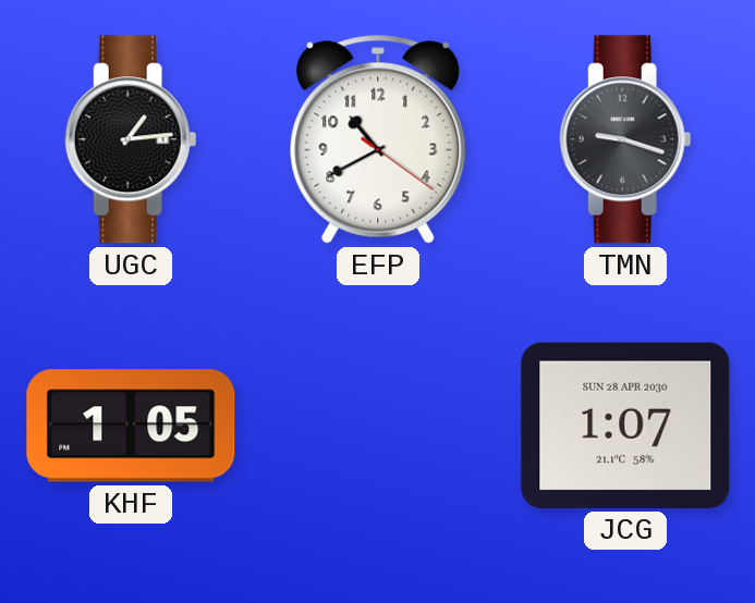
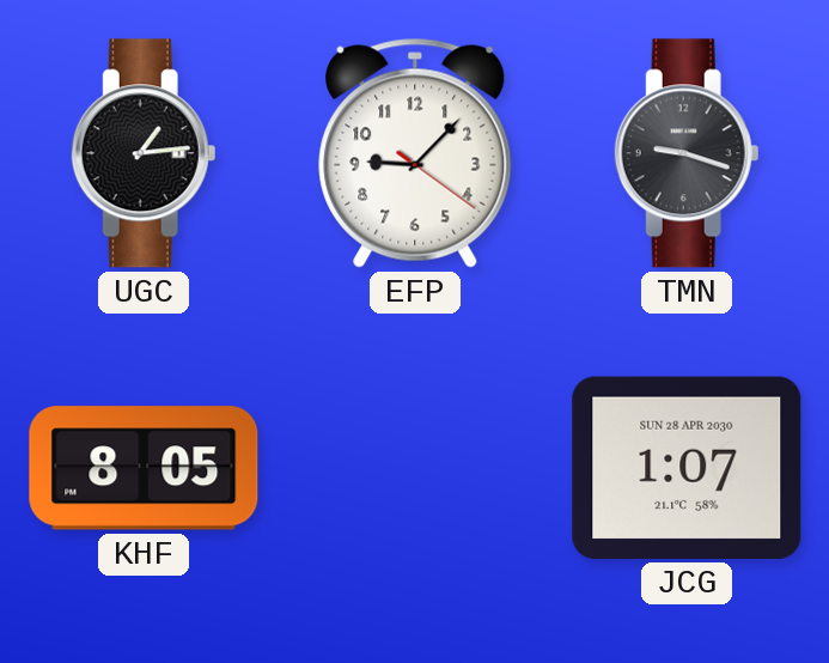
EFP: 10:40 -> 9:07 (415, 153)
KHF: 1:05 -> 8:05 (144, 468)
